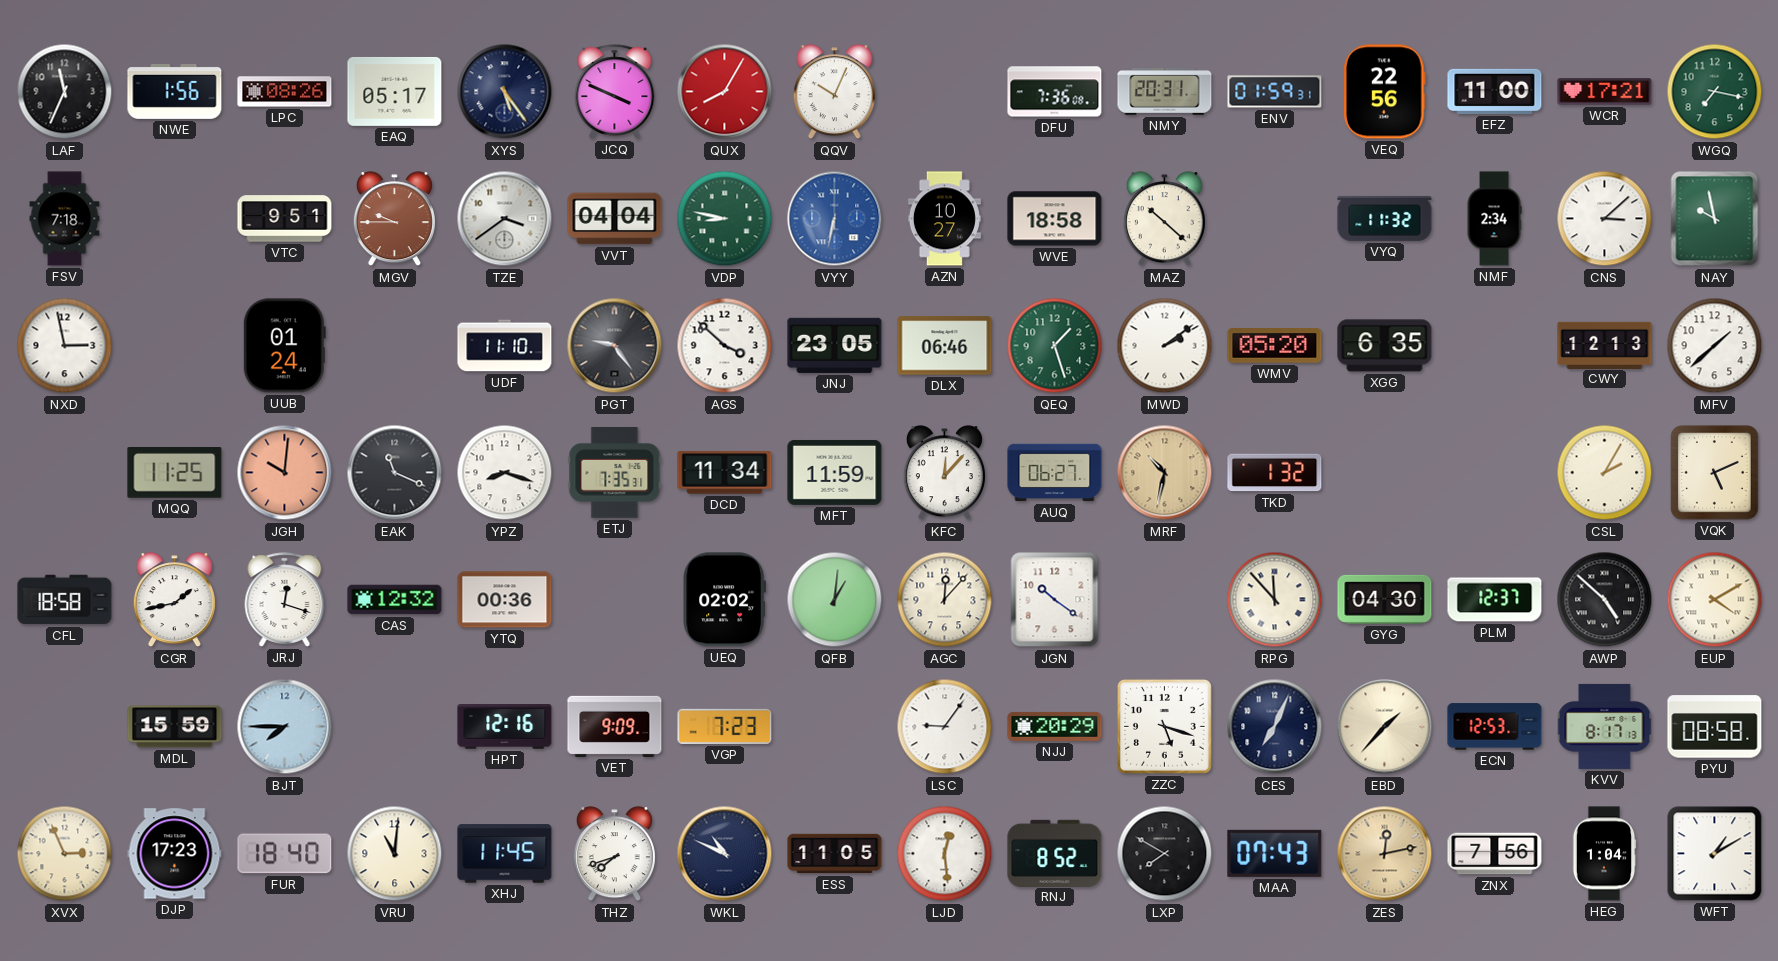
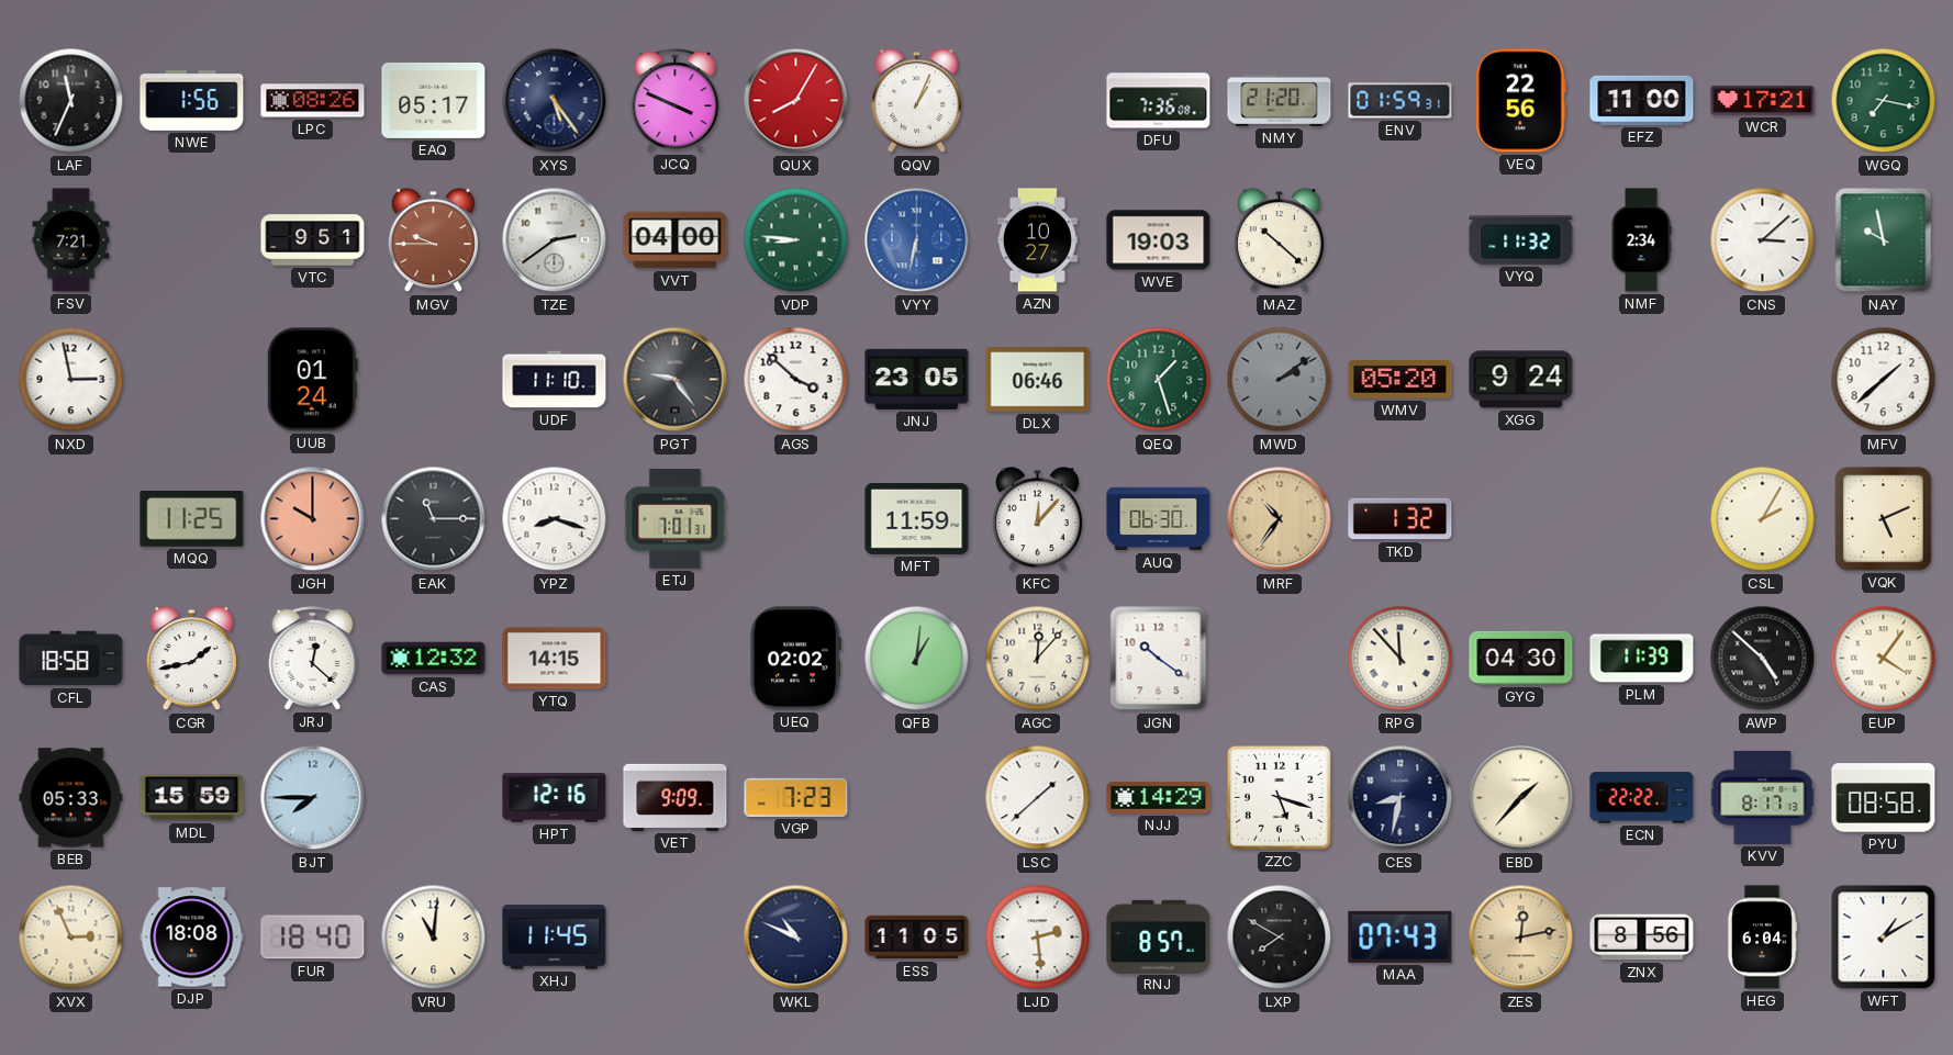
QQV: 10:04 -> 1:04 (916, 101)
NMY: 20:31 -> 21:20 (1280, 100)
FSV: 7:18 -> 7:21 (71, 240)
TZE: 3:39 -> 2:39 (555, 240)
VVT: 04:04 -> 04:00 (676, 240)
VDP: 8:47 -> 8:46 (796, 240)
WVE: 18:58 -> 19:03 (1159, 240)
MWD dial: white -> grey (1280, 380)
XGG: 6:35 -> 9:24 (1521, 380)
CWY: 12:13 -> none (1605, 345)
JGH: 10:01 -> 10:00 (313, 519)
EAK: 11:19 -> 11:15 (434, 519)
ETJ: 7:35 -> 7:01 (676, 519)
DCD: 11:34 -> none (725, 473)
AUQ: 06:27 -> 06:30 (1159, 519)
MRF: 10:32 -> 10:36 (1280, 519)
JRJ: 12:18 -> 12:22 (313, 659)
YTQ: 00:36 -> 14:15 (555, 659)
PLM: 12:37 -> 11:39 (1642, 659)
EUP: 4:10 -> 4:06 (1884, 659)
BEB: none -> 05:33 (71, 798)
LSC: 9:06 -> 1:38 (1038, 798)
NJJ: 20:29 -> 14:29 (1159, 797)
CES: 7:04 -> 8:32 (1400, 798)
ECN: 12:53 -> 22:22 (1642, 798)
DJP: 17:23 -> 18:08 (192, 938)
THZ: 7:42 -> none (614, 854)
LJD: 12:29 -> 2:29 (1038, 938)
RNJ: 8:52 -> 8:57 (1159, 936)
ZNX: 7:56 -> 8:56 (1642, 938)
HEG: 1:04 -> 6:04 (1762, 938)
